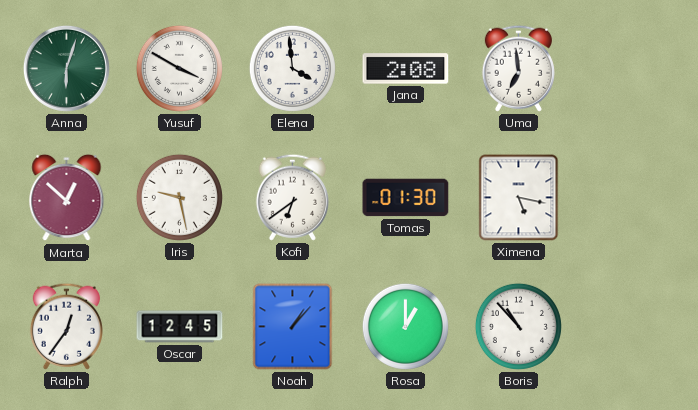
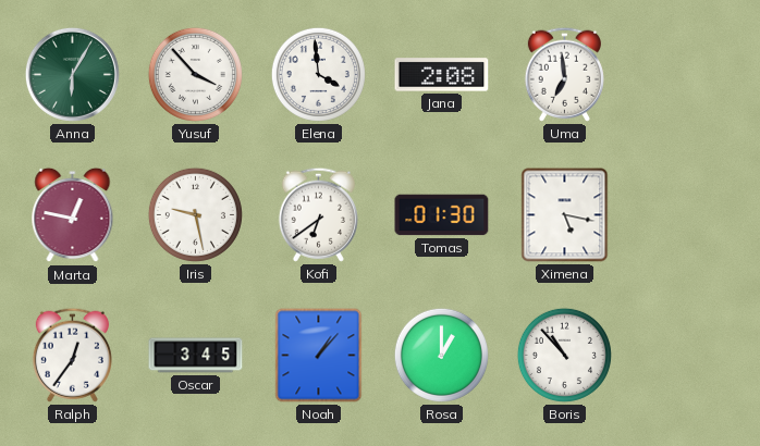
Anna: 6:03 -> 6:05 (72, 74)
Yusuf: 3:50 -> 3:53 (195, 74)
Marta: 12:52 -> 12:47 (73, 215)
Oscar: 12:45 -> 3:45 (196, 356)
